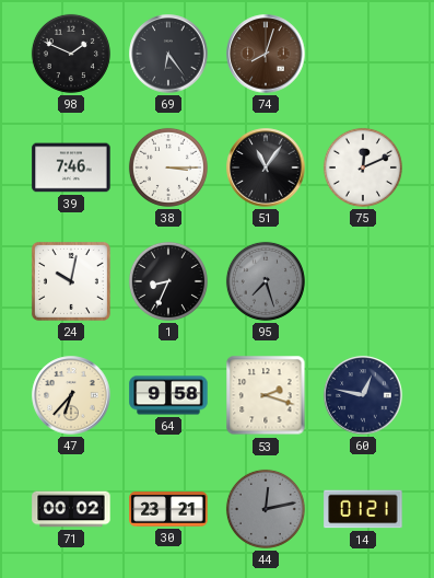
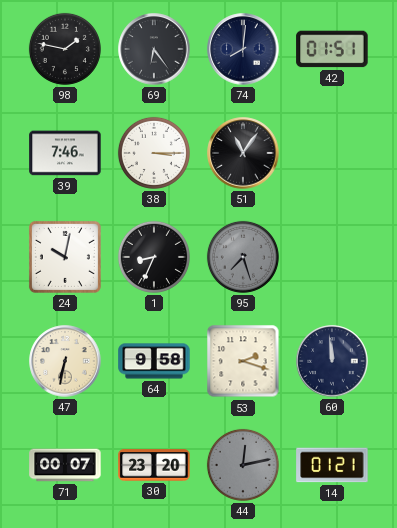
98: 1:49 -> 1:47 (65, 49)
74: 8:03 -> 8:01 (243, 49)
74 dial: brown -> navy (243, 49)
42: none -> 01:51 (332, 49)
75: 12:11 -> none (363, 167)
47: 6:37 -> 6:32 (65, 361)
60: 12:47 -> 11:59 (332, 361)
71: 00:02 -> 00:07 (65, 465)
30: 23:21 -> 23:20 (154, 465)
